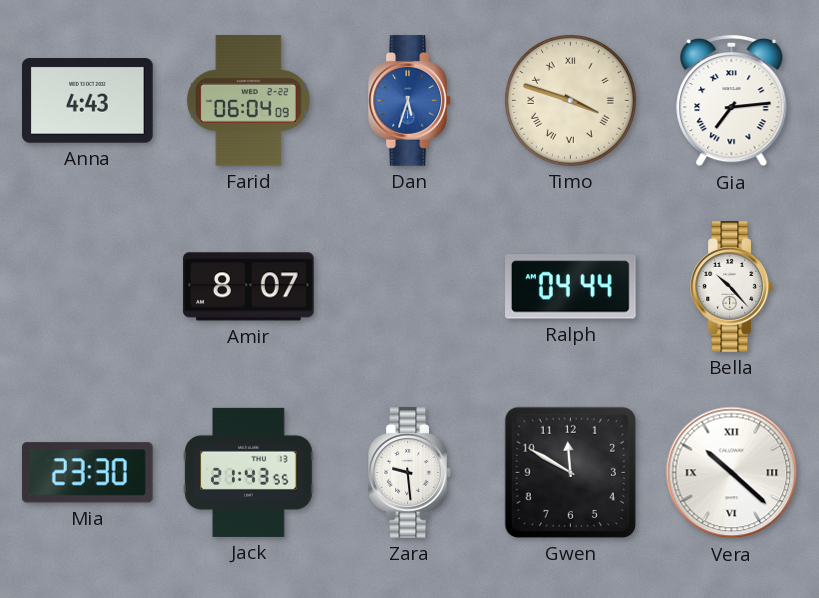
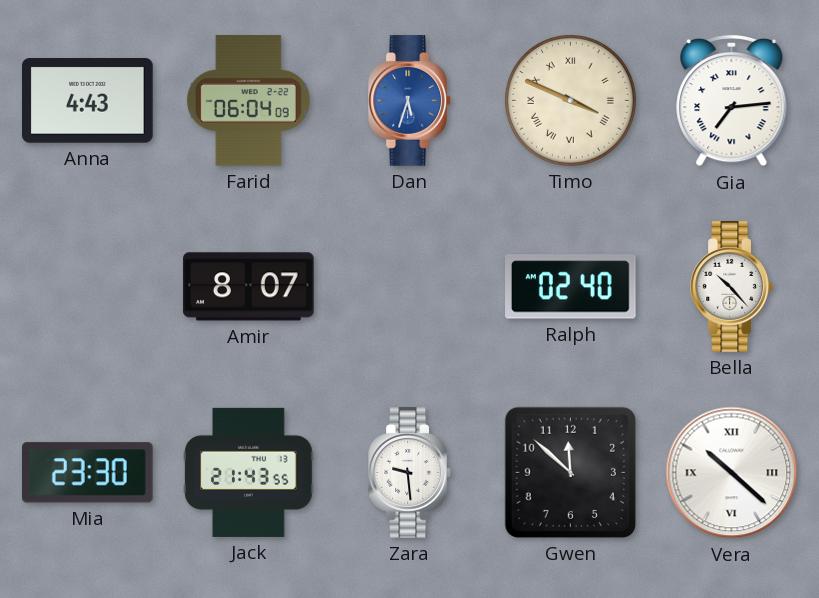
Timo: 3:48 -> 3:49 (570, 100)
Ralph: 04:44 -> 02:40 (571, 287)
Gwen: 11:50 -> 11:52 (570, 472)
